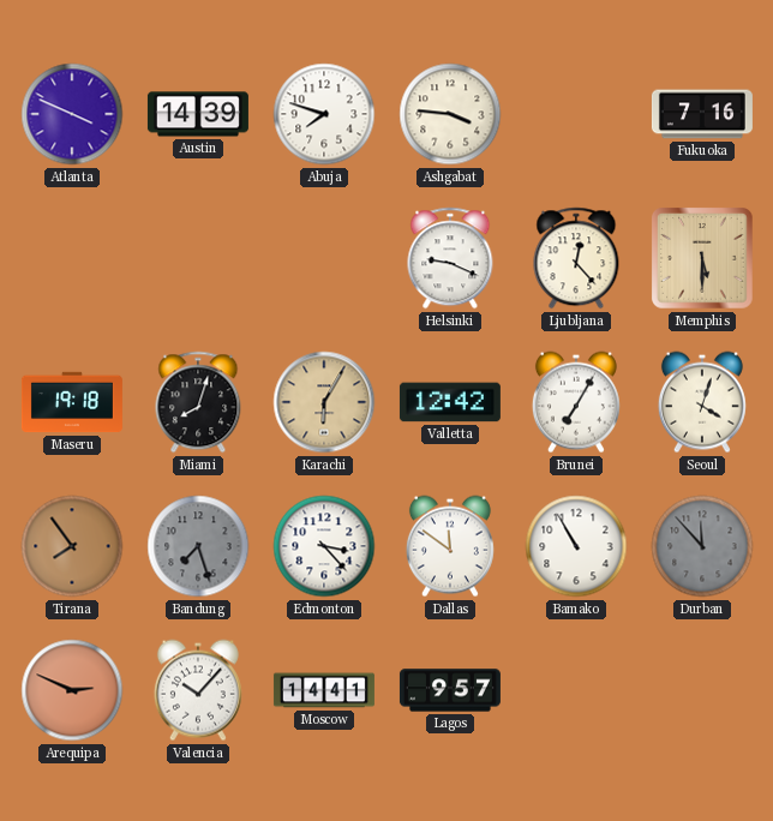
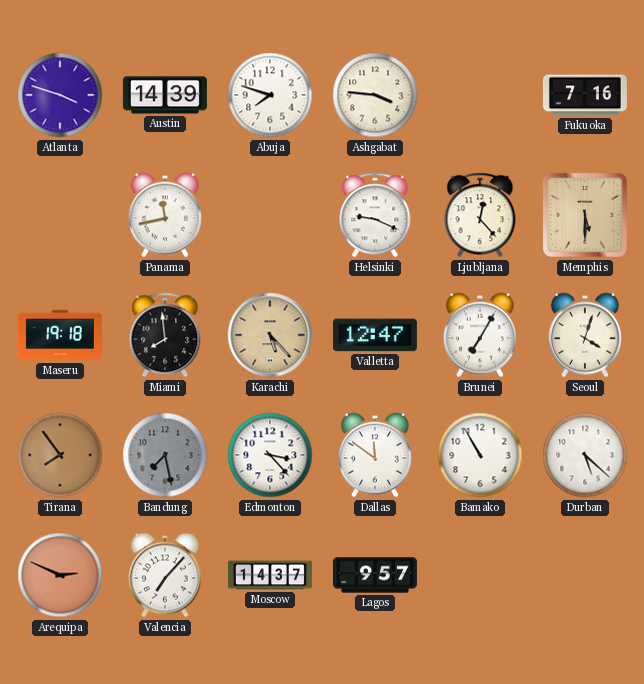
Atlanta: 3:49 -> 3:48 (60, 95)
Panama: none -> 11:43 (165, 215)
Miami: 8:03 -> 7:59 (165, 335)
Karachi: 6:05 -> 5:23 (270, 335)
Valletta: 12:42 -> 12:47 (375, 335)
Bandung: 7:27 -> 7:28 (165, 455)
Durban: 11:53 -> 5:22 (585, 455)
Durban dial: grey -> white (585, 455)
Valencia: 10:07 -> 7:07 (165, 575)
Moscow: 14:41 -> 14:37 (270, 575)
